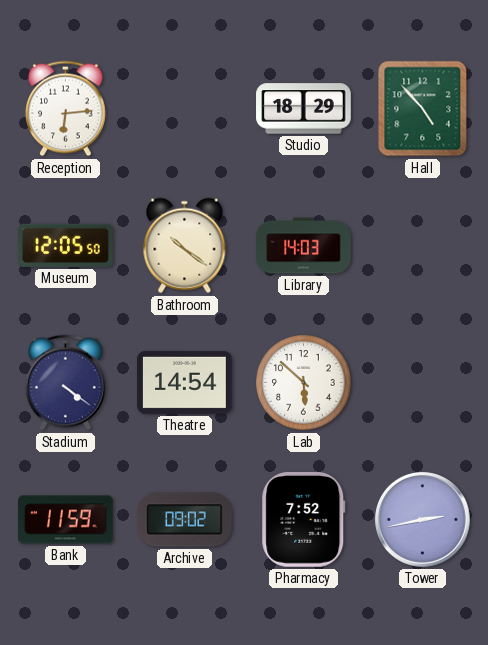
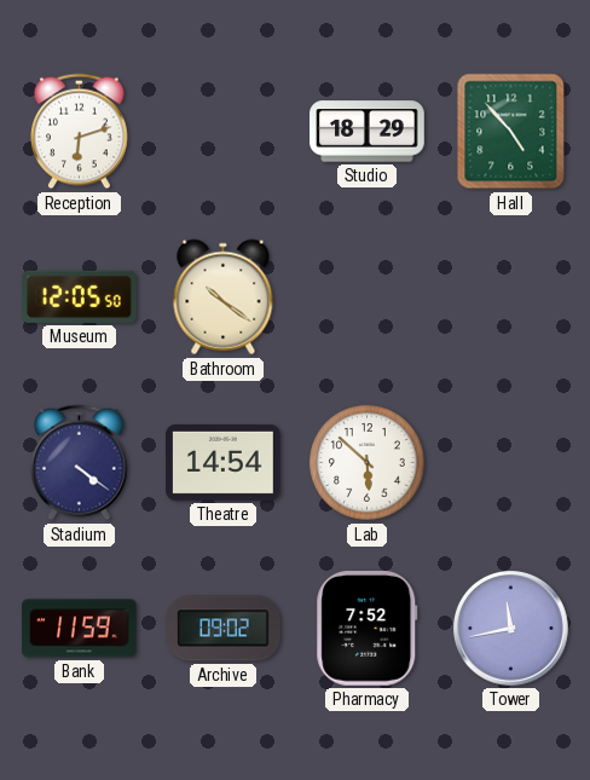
Reception: 6:14 -> 6:12 (80, 132)
Library: 14:03 -> none (304, 246)
Tower: 2:43 -> 11:43 (511, 629)
